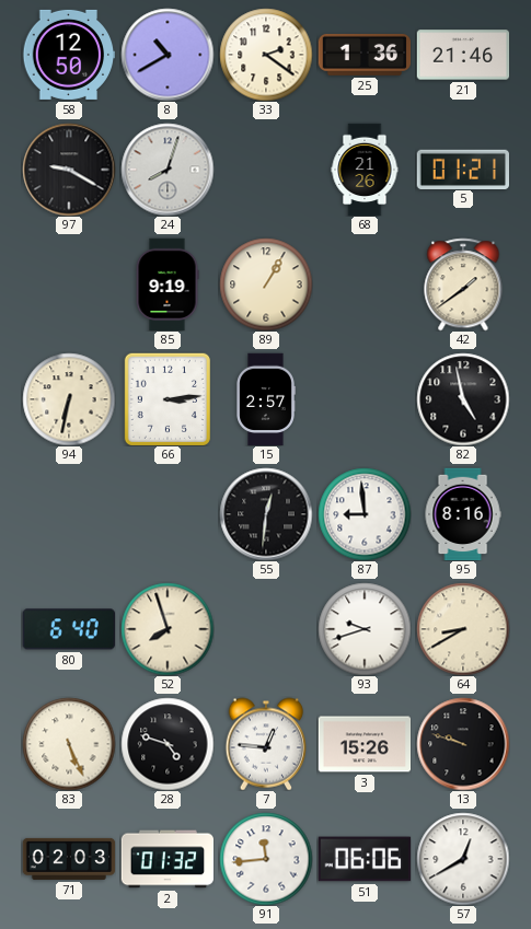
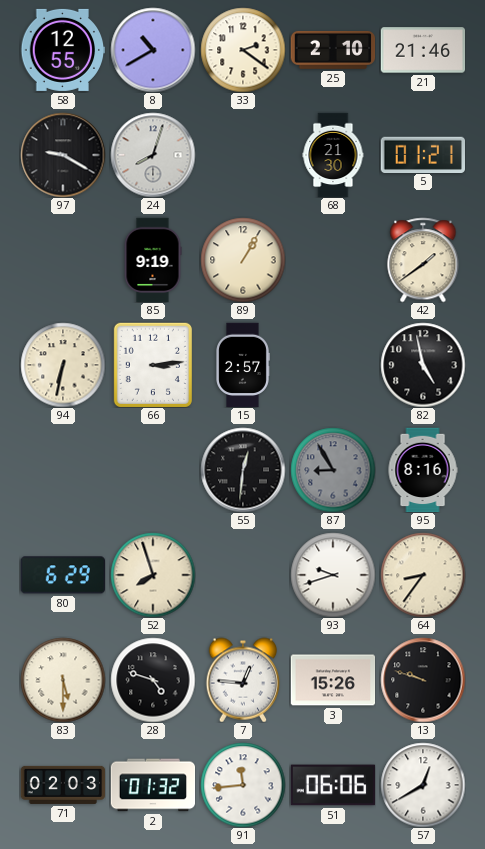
58: 12:50 -> 12:55 (63, 50)
25: 1:36 -> 2:10 (333, 50)
68: 21:26 -> 21:30 (333, 155)
87: 8:59 -> 8:55 (333, 470)
87 dial: white -> grey (333, 470)
80: 6:40 -> 6:29 (62, 575)
64: 8:40 -> 8:36 (423, 575)
83: 5:26 -> 5:30 (63, 680)
